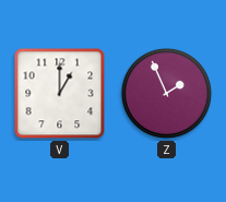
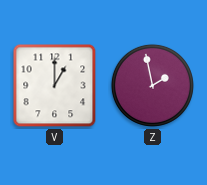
Z: 1:56 -> 1:58 (152, 85)
